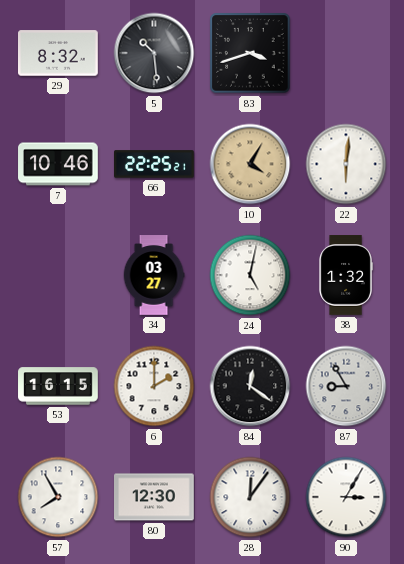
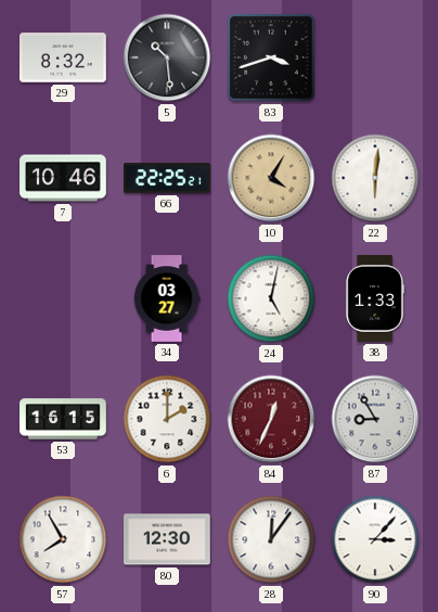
38: 1:32 -> 1:33 (375, 298)
84: 12:21 -> 12:34 (271, 419)
84 dial: black -> burgundy (271, 419)
90: 3:05 -> 3:07 (375, 539)
